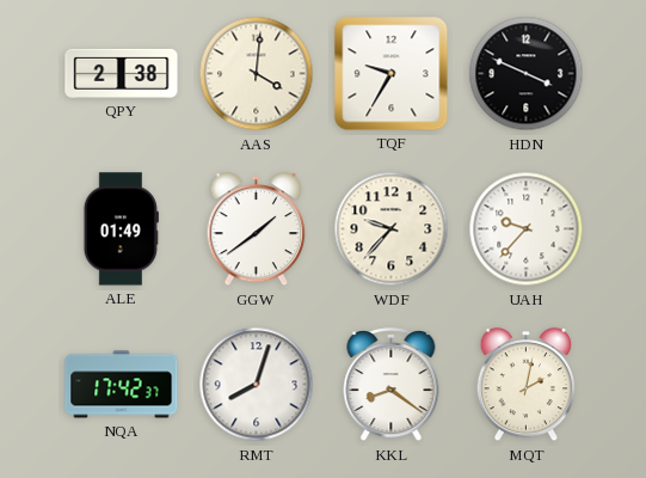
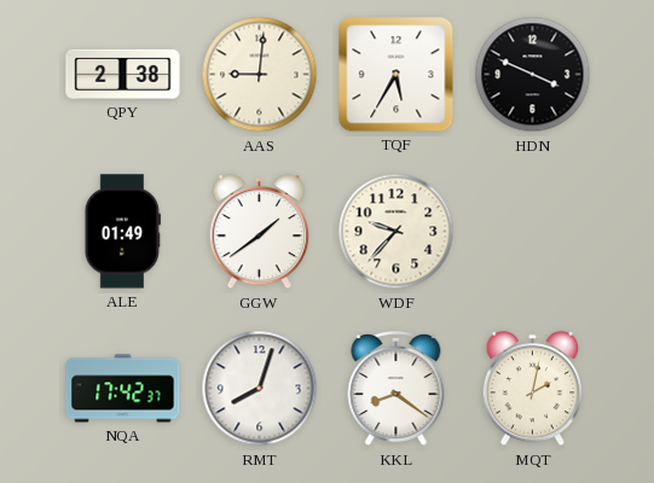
AAS: 4:01 -> 9:01 (260, 75)
TQF: 9:35 -> 5:35 (397, 75)
UAH: 9:37 -> none (527, 229)
